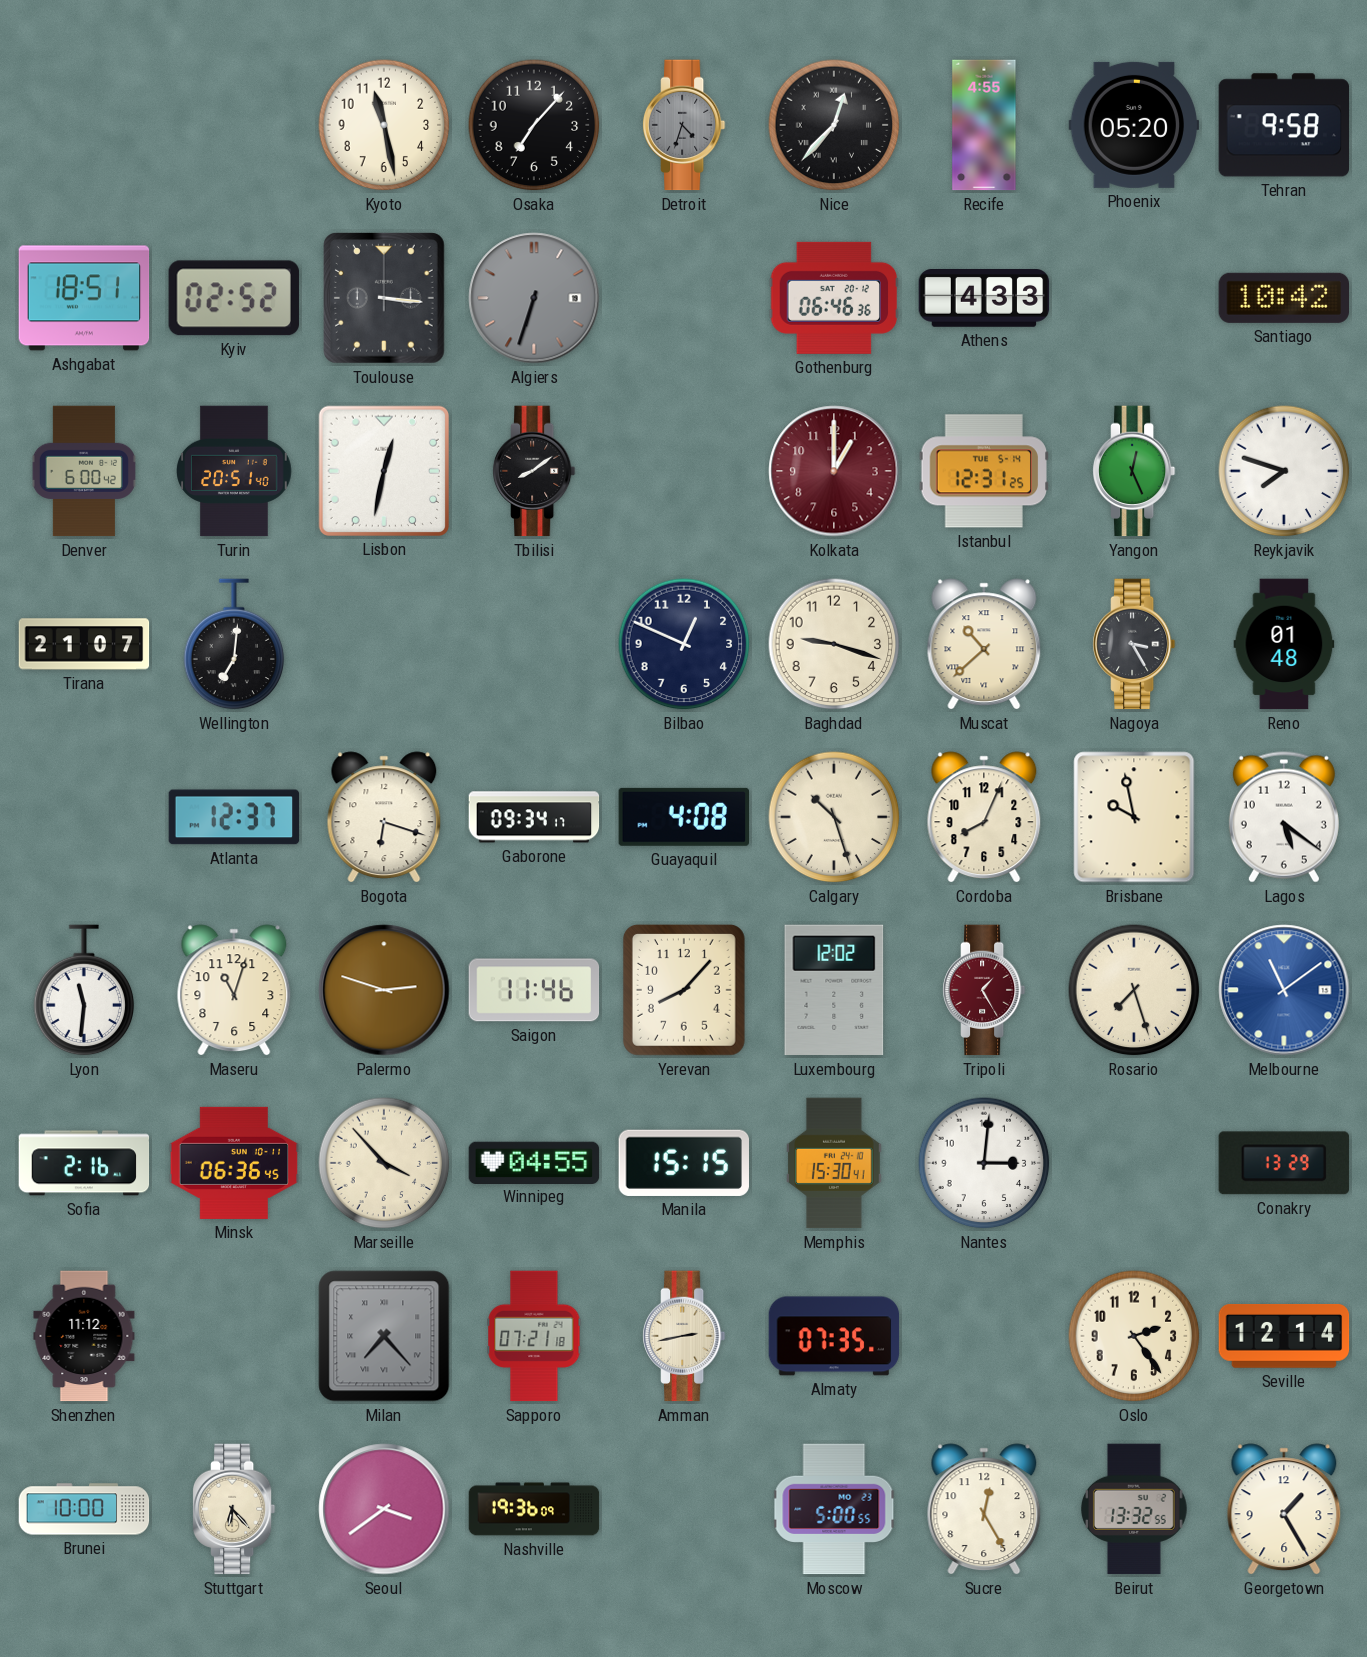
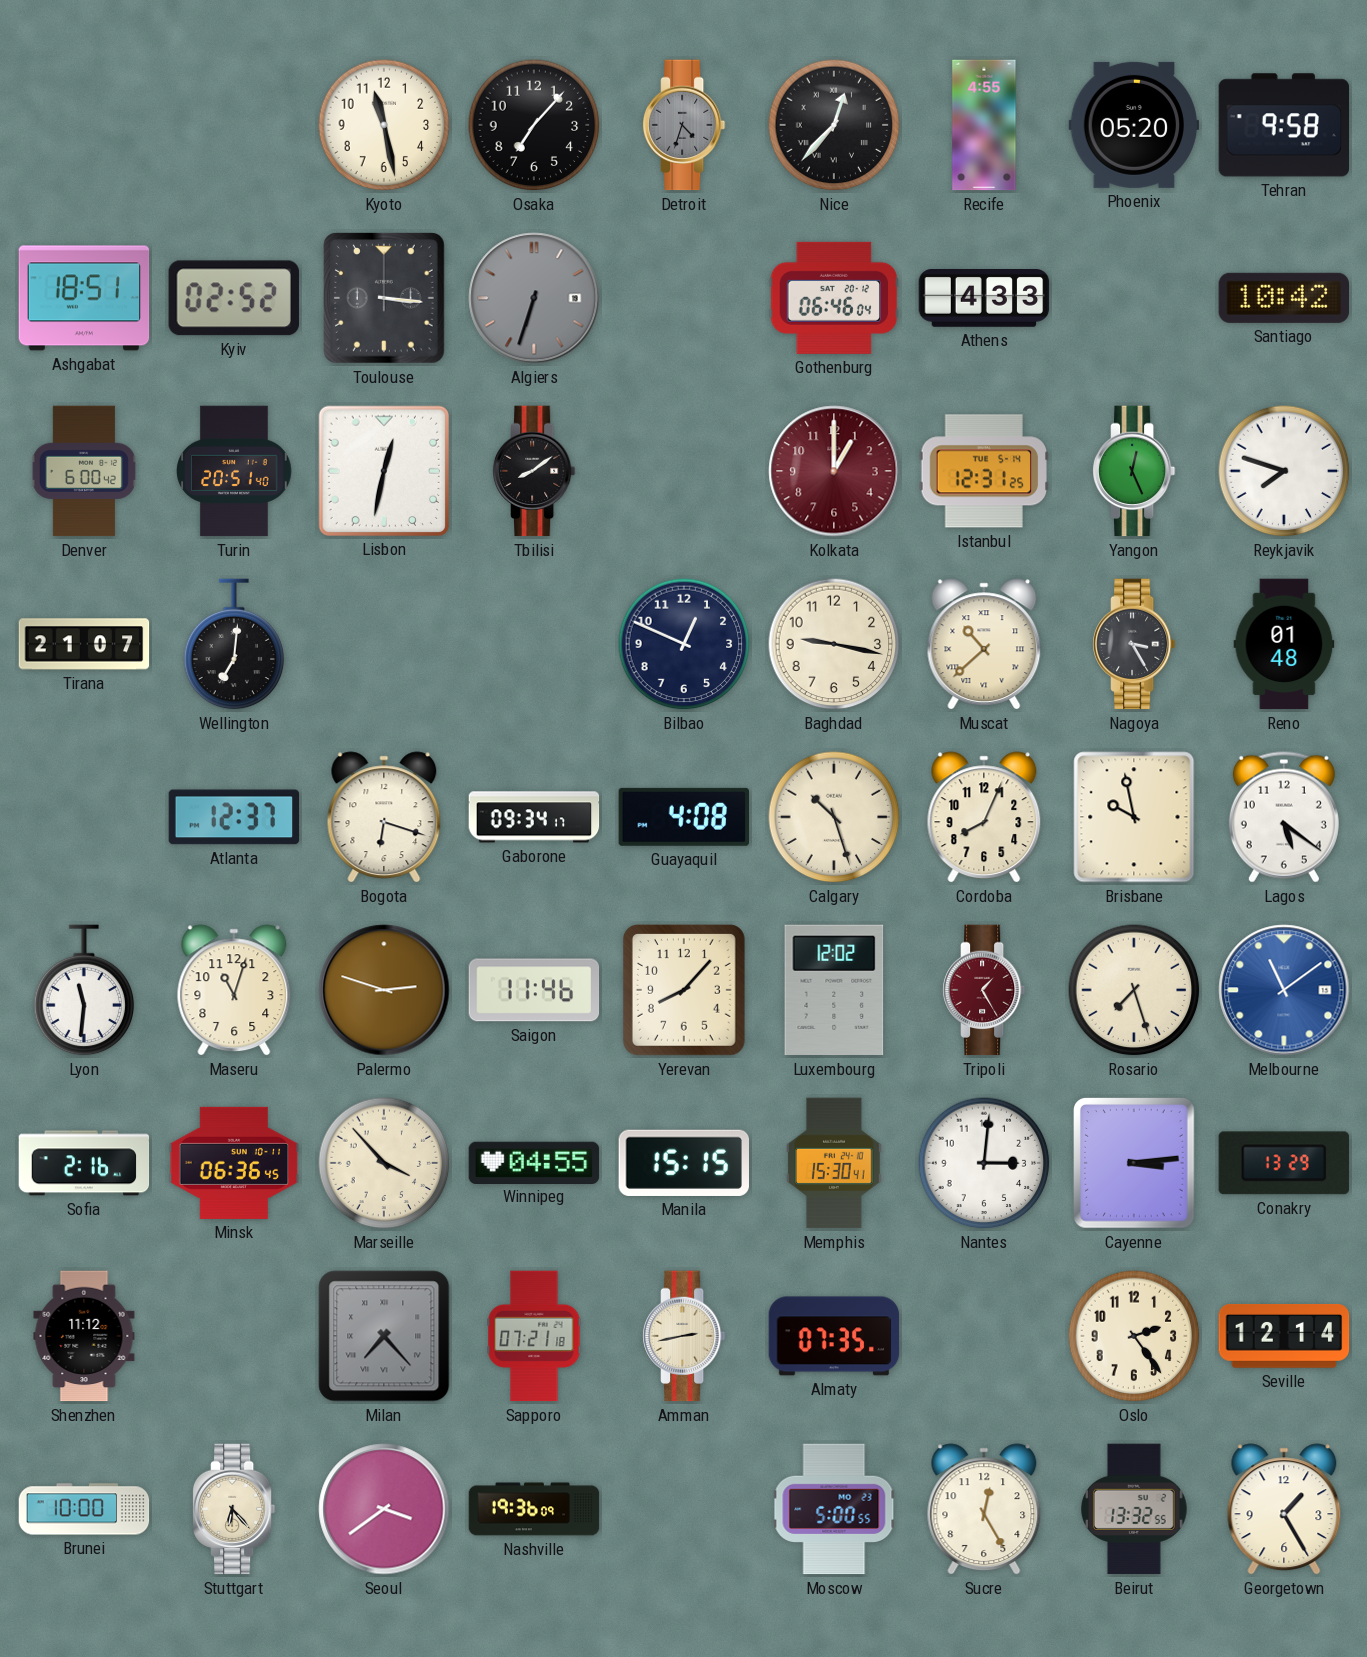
Gothenburg: 06:46:36 -> 06:46:04 (834, 298)
Baghdad: 9:18 -> 9:17 (834, 644)
Cayenne: none -> 3:14 (1135, 1164)
